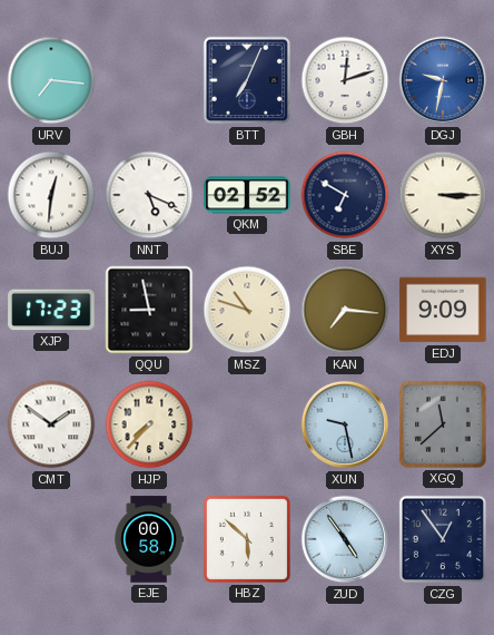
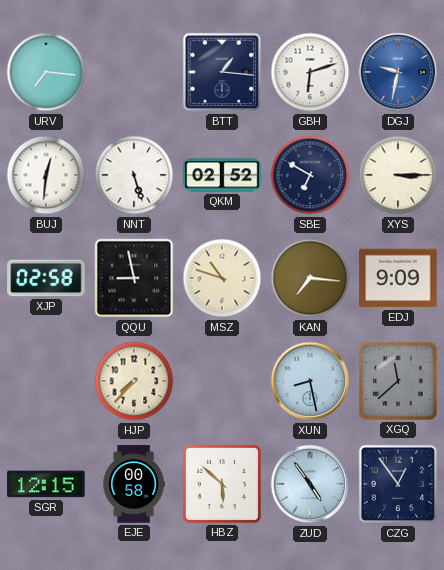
BTT: 7:04 -> 1:16 (222, 72)
GBH: 12:12 -> 6:12 (310, 72)
NNT: 5:19 -> 5:27 (134, 175)
XJP: 17:23 -> 02:58 (46, 278)
CMT: 1:51 -> none (51, 424)
XUN: 9:28 -> 8:28 (310, 381)
SGR: none -> 12:15 (46, 484)
